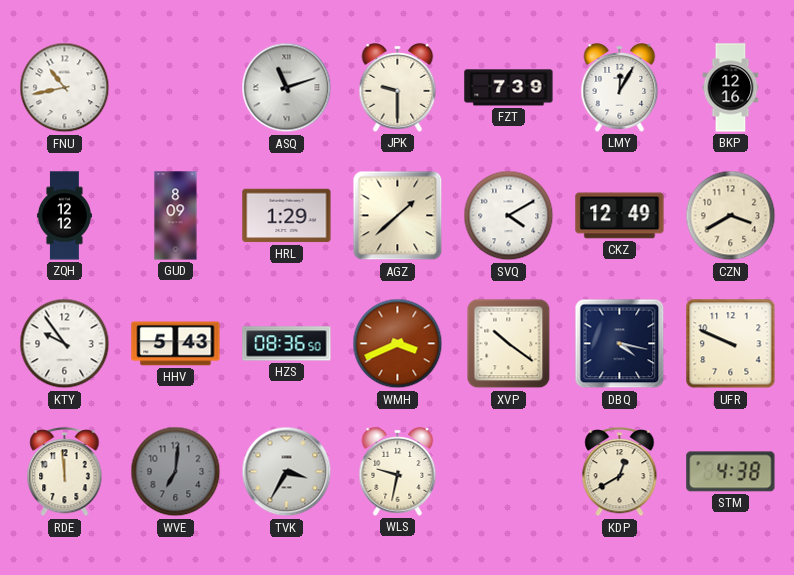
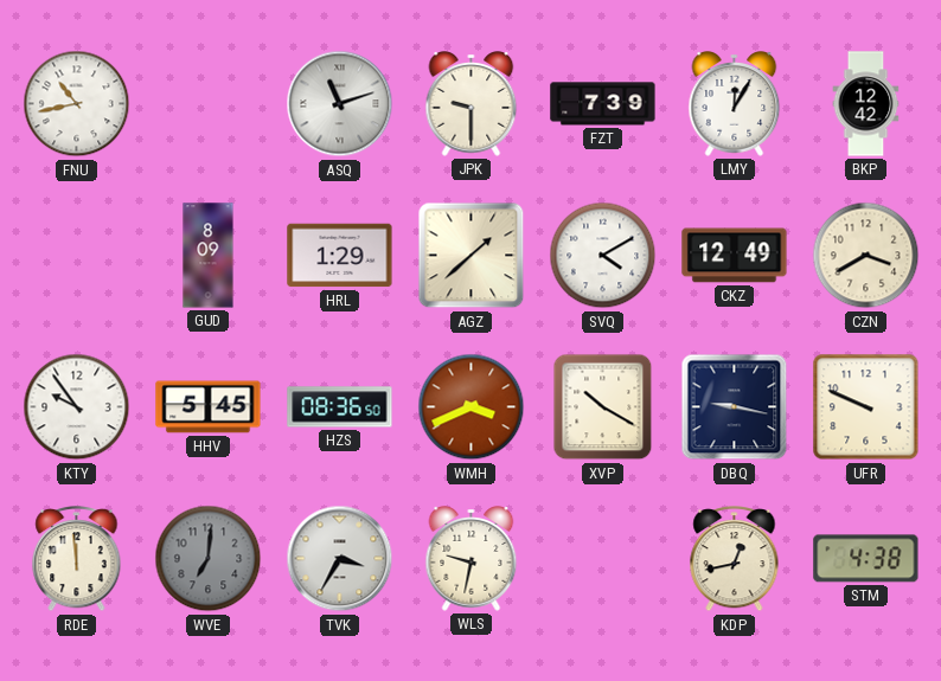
BKP: 12:16 -> 12:42 (866, 104)
ZQH: 12:12 -> none (64, 216)
HHV: 5:43 -> 5:45 (209, 407)
XVP: 10:21 -> 10:20 (603, 407)
DBQ: 4:17 -> 9:17 (735, 407)
KDP: 12:40 -> 12:43 (735, 559)
